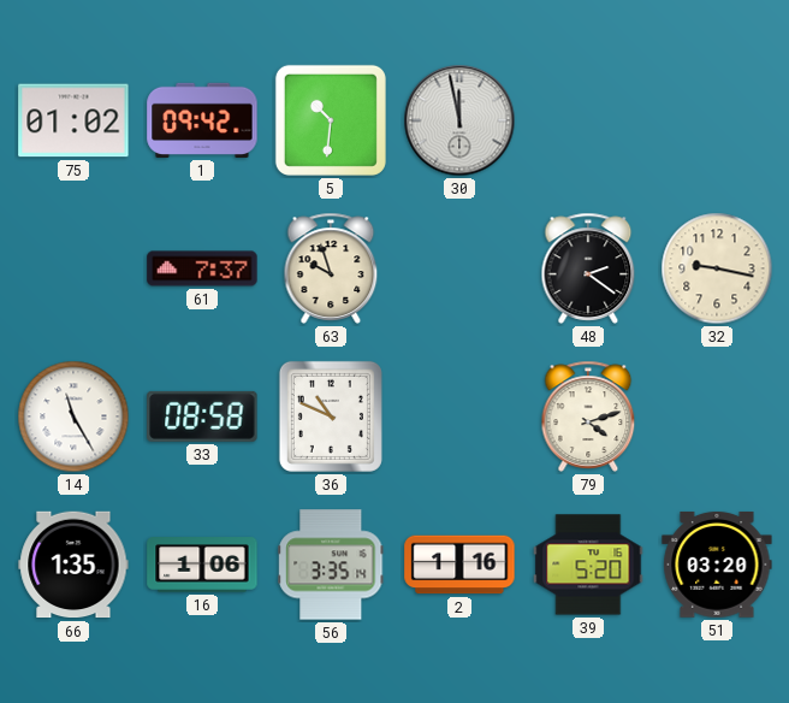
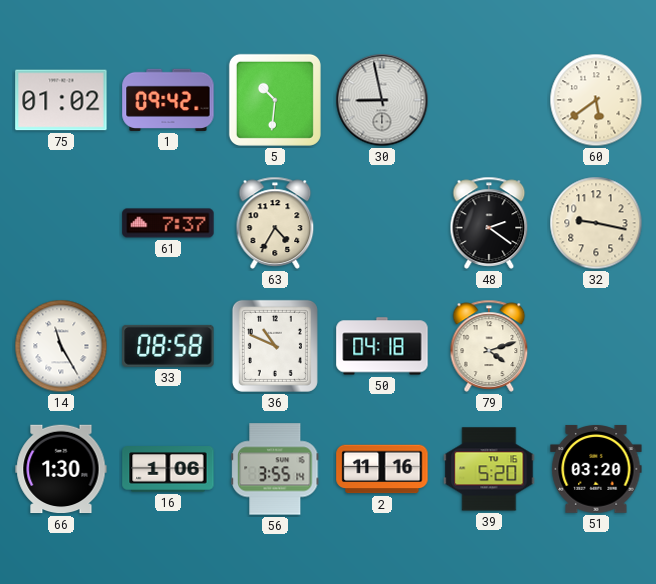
30: 11:58 -> 8:58 (382, 100)
60: none -> 5:39 (596, 100)
63: 9:57 -> 4:35 (275, 223)
50: none -> 04:18 (382, 346)
66: 1:35 -> 1:30 (61, 469)
56: 3:35 -> 3:55 (275, 469)
2: 1:16 -> 11:16 (382, 469)
